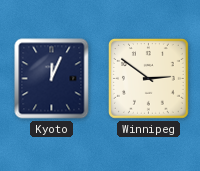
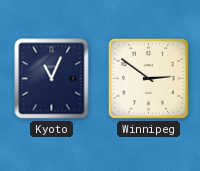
Kyoto: 12:04 -> 11:04 (52, 79)
